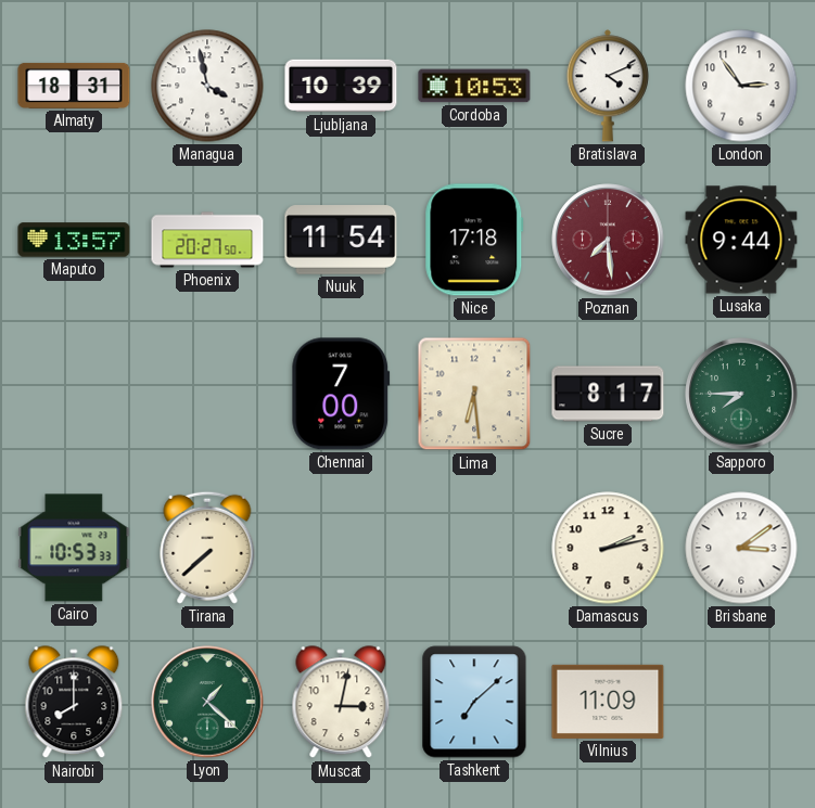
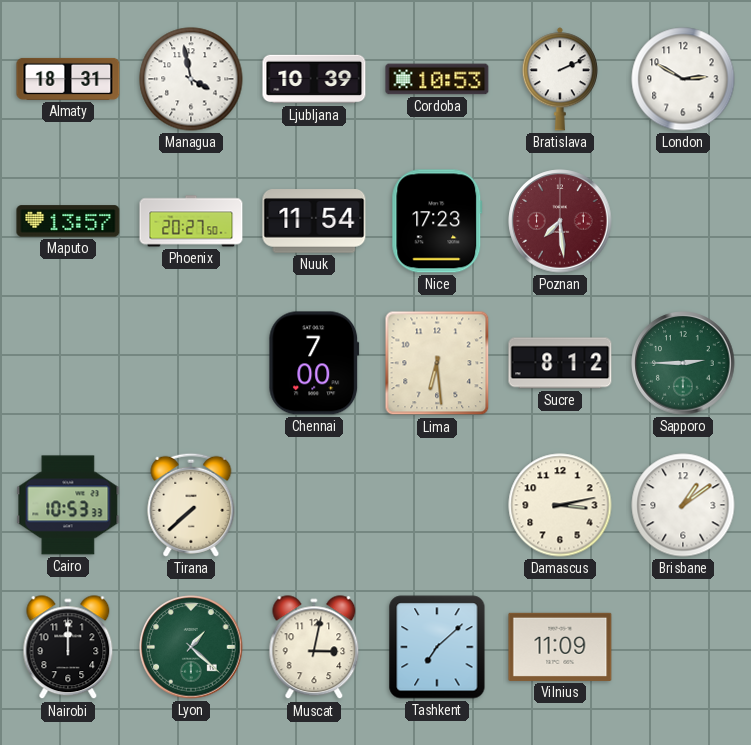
Bratislava: 4:11 -> 2:11 (560, 79)
London: 2:54 -> 2:50 (683, 79)
Nice: 17:18 -> 17:23 (437, 221)
Lusaka: 9:44 -> none (741, 240)
Sucre: 8:17 -> 8:12 (560, 363)
Sapporo: 7:45 -> 2:45 (683, 363)
Damascus: 2:13 -> 3:13 (560, 505)
Brisbane: 3:09 -> 1:09 (683, 505)
Nairobi: 8:00 -> 12:00 (68, 648)
